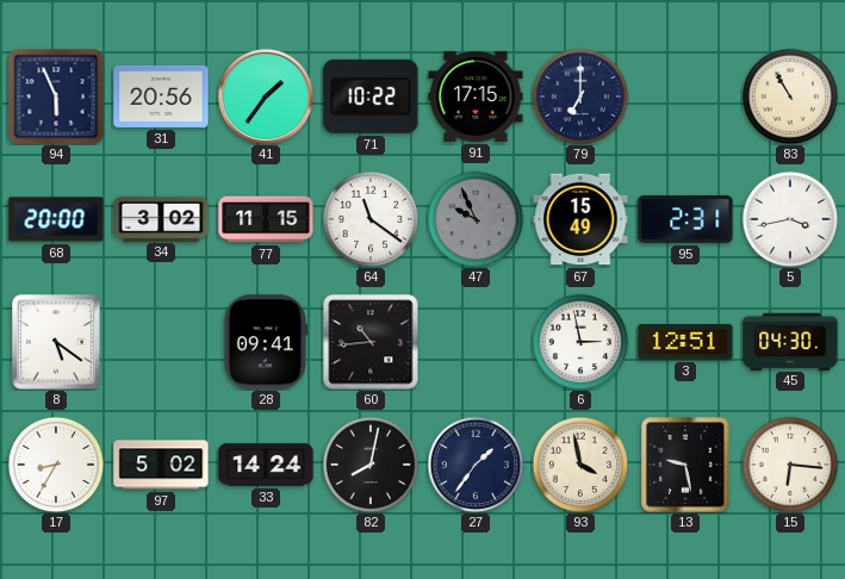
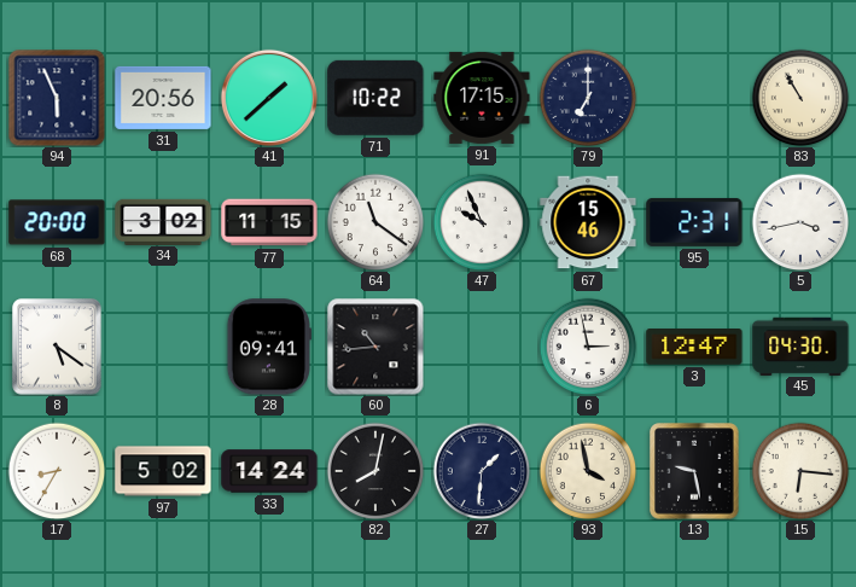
41: 1:36 -> 1:38 (269, 98)
47 dial: grey -> white (482, 222)
67: 15:49 -> 15:46 (588, 222)
3: 12:51 -> 12:47 (694, 347)
27: 1:36 -> 1:31 (482, 471)
